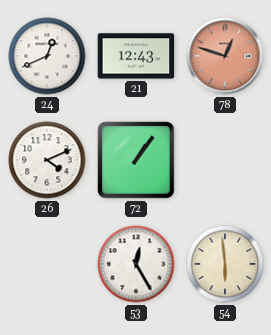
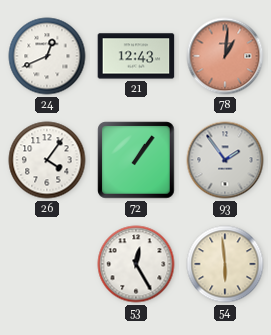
78: 12:48 -> 1:01 (225, 56)
26: 4:11 -> 4:06 (47, 160)
93: none -> 1:54 (225, 160)
